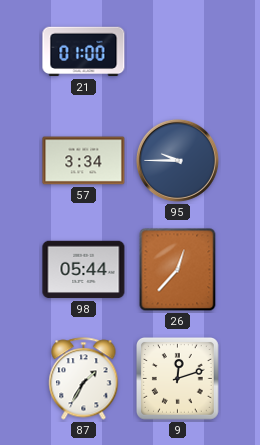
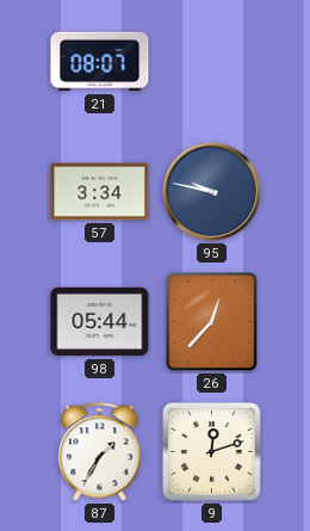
21: 01:00 -> 08:07 (100, 62)
95: 9:45 -> 9:47 (211, 191)
